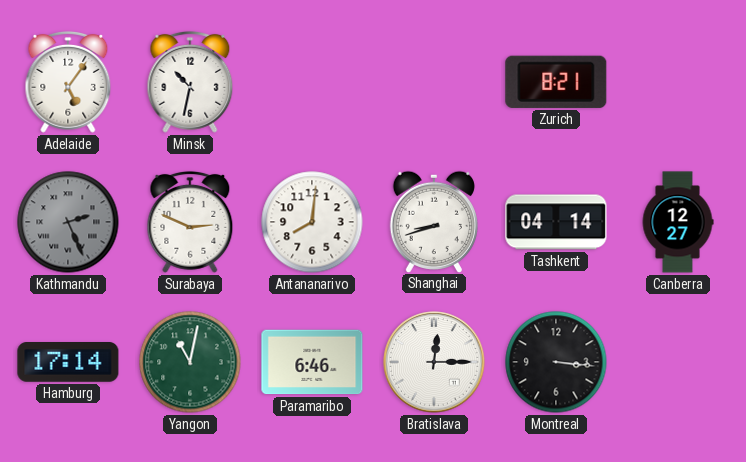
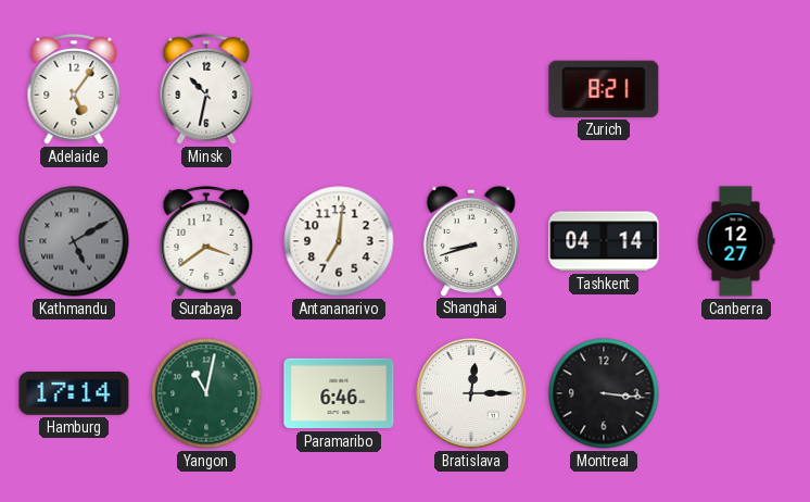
Kathmandu: 2:26 -> 5:10 (74, 241)
Surabaya: 2:49 -> 3:39 (206, 241)
Antananarivo: 8:01 -> 7:01 (339, 241)
